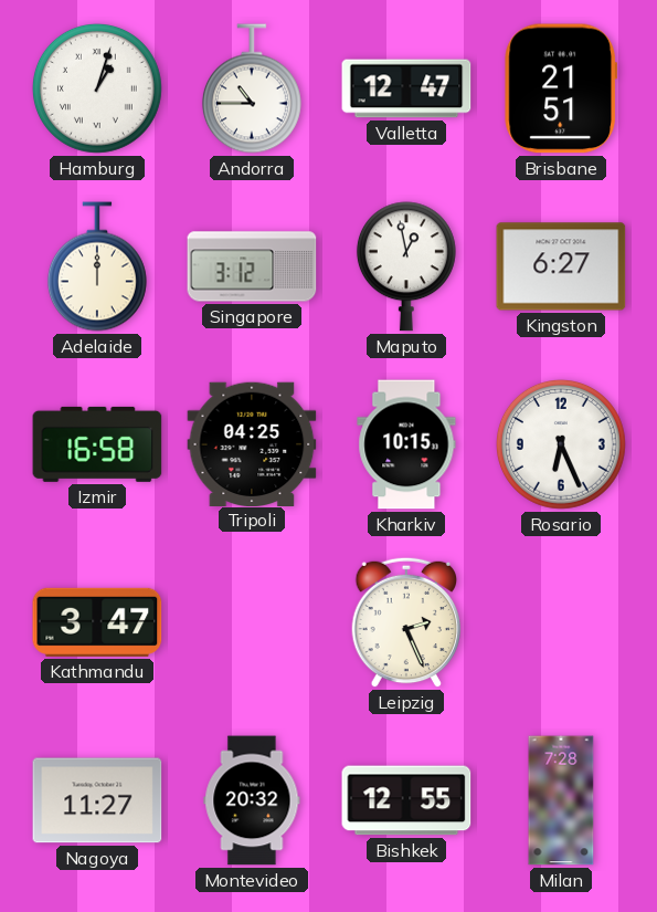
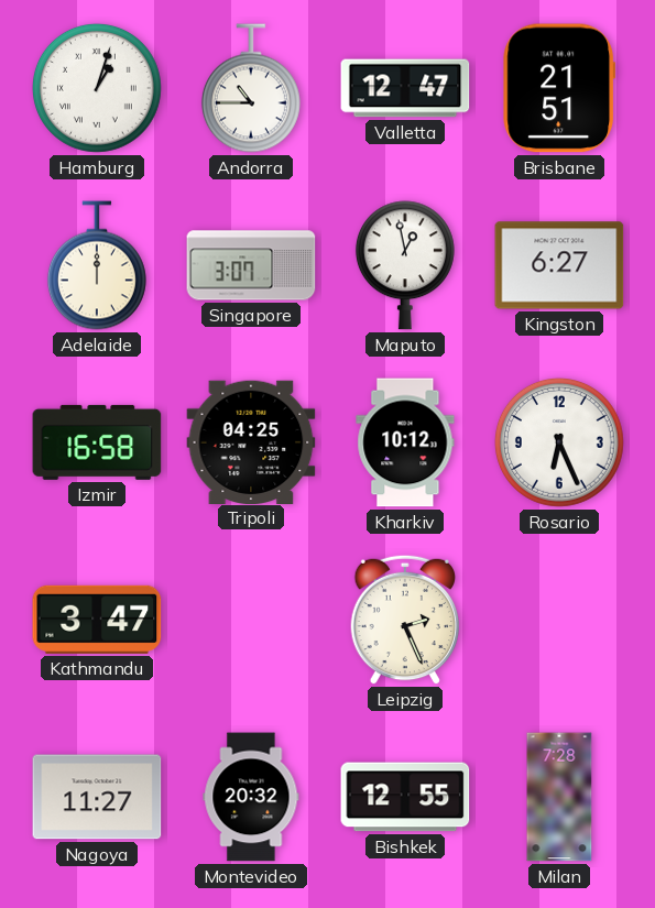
Singapore: 3:12 -> 3:07 (251, 265)
Kharkiv: 10:15 -> 10:12 (405, 442)
